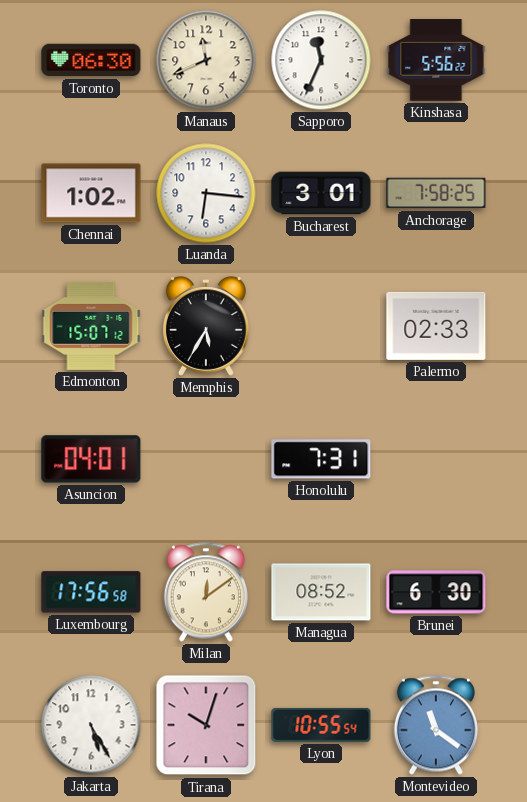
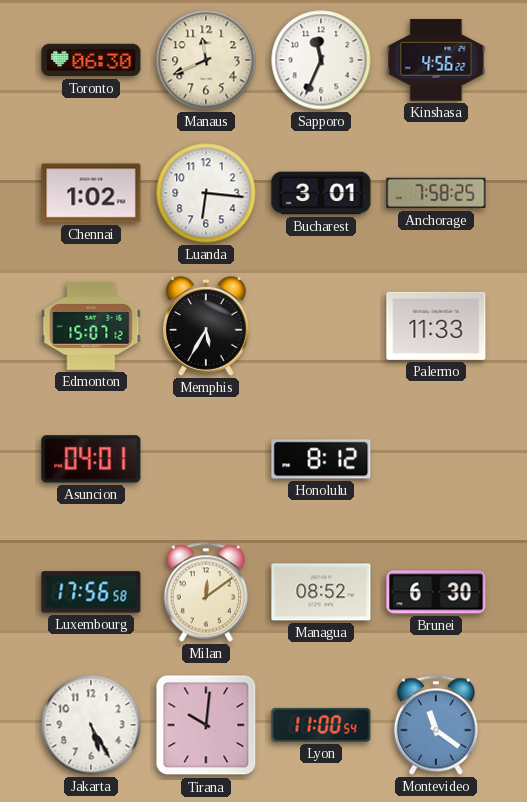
Kinshasa: 5:56 -> 4:56 (436, 60)
Palermo: 02:33 -> 11:33 (436, 326)
Honolulu: 7:31 -> 8:12 (321, 459)
Tirana: 10:03 -> 10:01 (206, 725)
Lyon: 10:55 -> 11:00 (321, 725)
